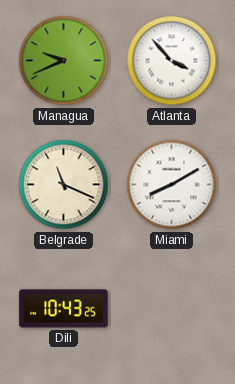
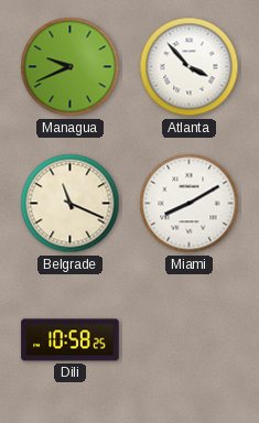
Dili: 10:43 -> 10:58 (71, 340)
